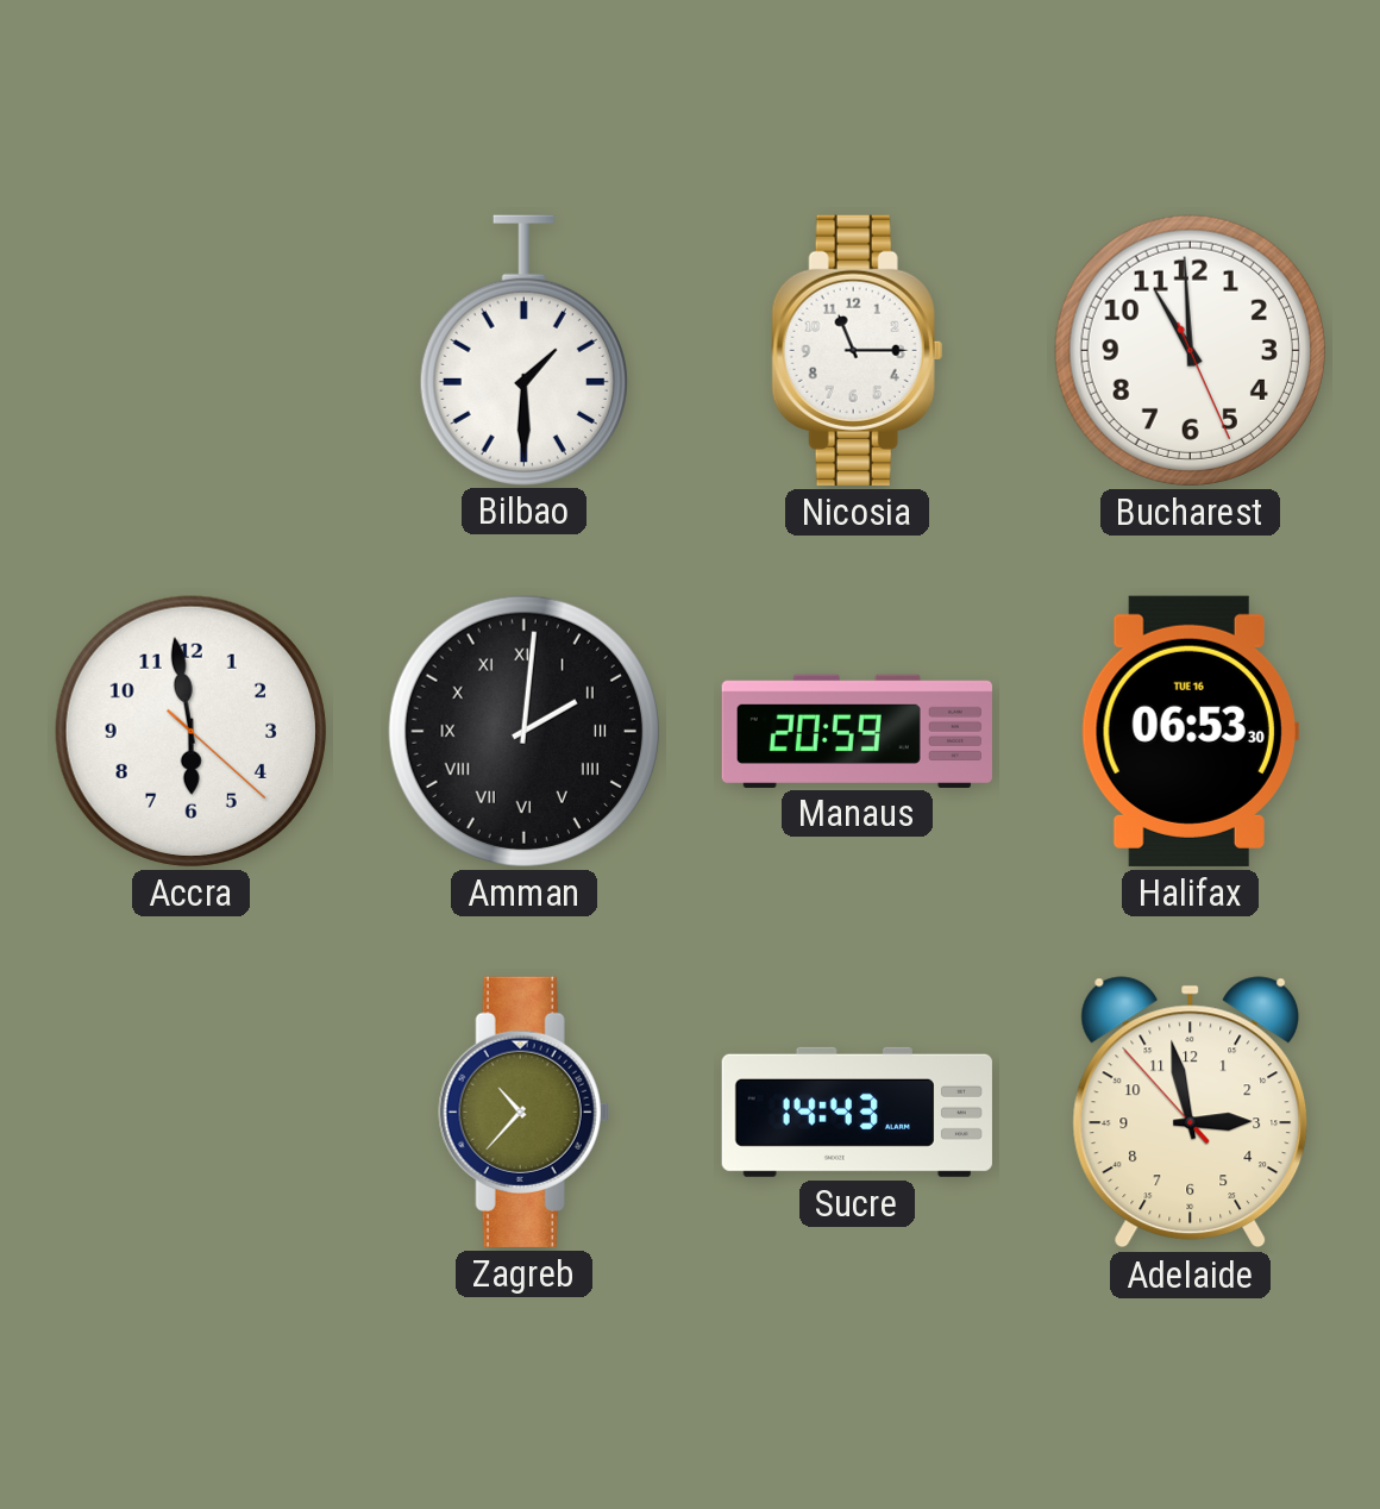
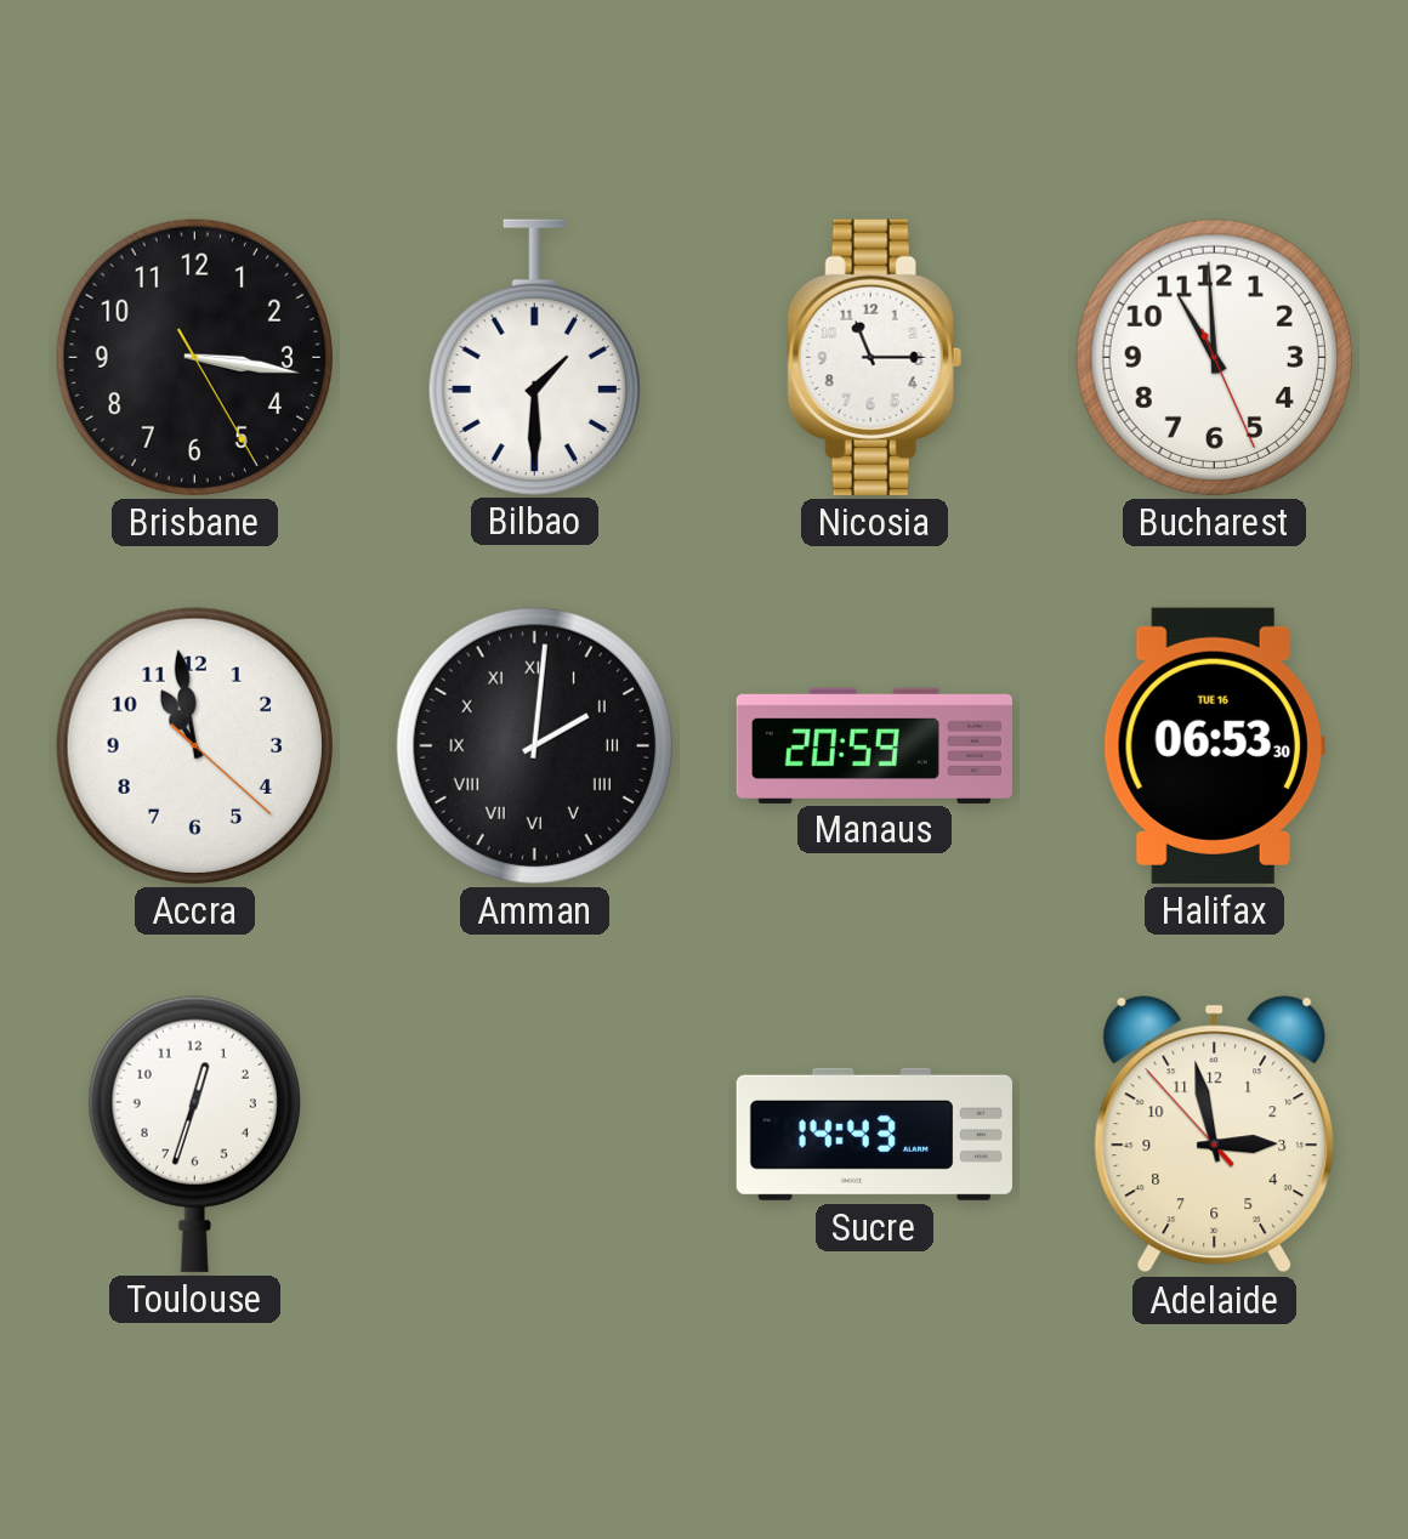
Brisbane: none -> 3:16 (194, 357)
Accra: 5:58 -> 10:58 (194, 745)
Toulouse: none -> 12:33 (194, 1134)
Zagreb: 10:37 -> none (523, 1112)
